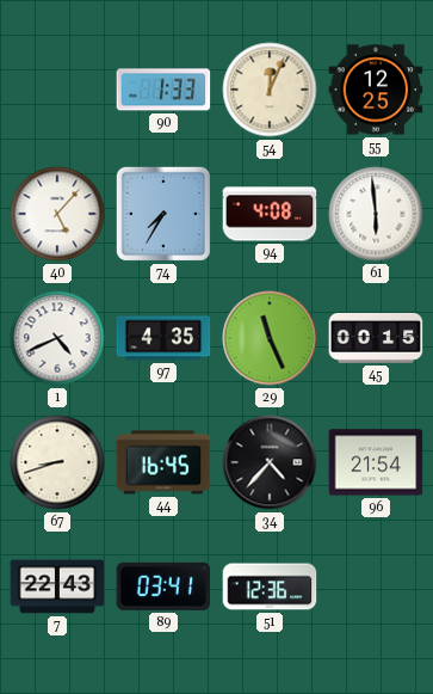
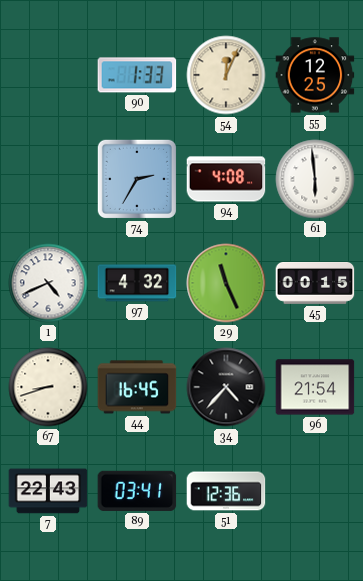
40: 5:07 -> none (57, 214)
74: 7:35 -> 2:35 (137, 179)
97: 4:35 -> 4:32 (137, 283)
